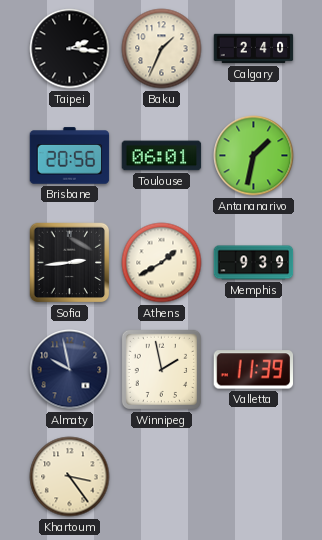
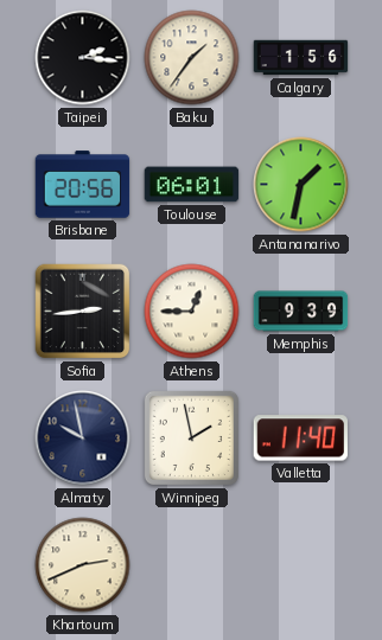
Baku: 1:34 -> 1:36 (192, 58)
Calgary: 2:40 -> 1:56 (301, 58)
Athens: 1:40 -> 12:45 (192, 312)
Valletta: 11:39 -> 11:40 (300, 439)
Khartoum: 3:24 -> 2:41 (83, 565)
